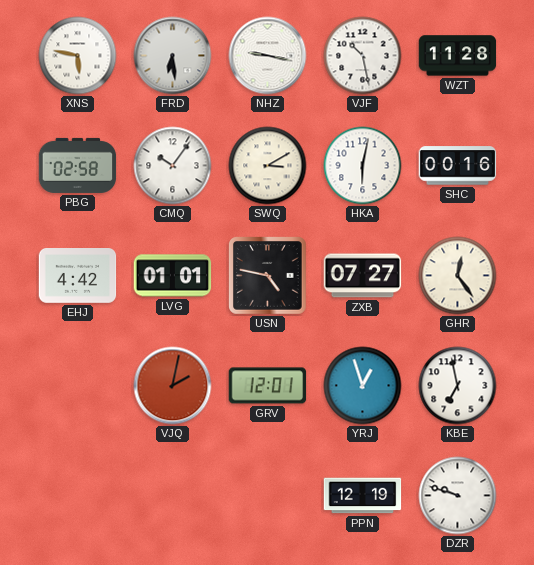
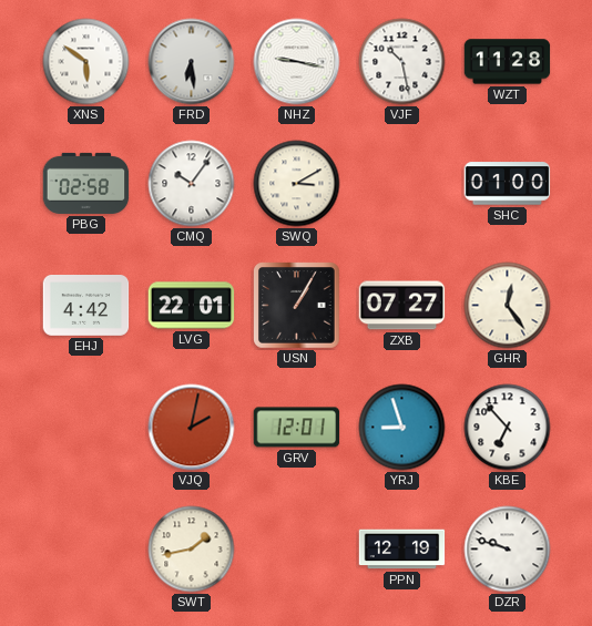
XNS: 5:47 -> 5:51 (86, 62)
HKA: 6:02 -> none (363, 166)
SHC: 00:16 -> 01:00 (508, 184)
LVG: 01:01 -> 22:01 (192, 306)
USN: 4:47 -> 1:05 (297, 306)
YRJ: 12:57 -> 8:57 (402, 428)
KBE: 6:58 -> 6:53 (508, 428)
SWT: none -> 1:43 (192, 550)
